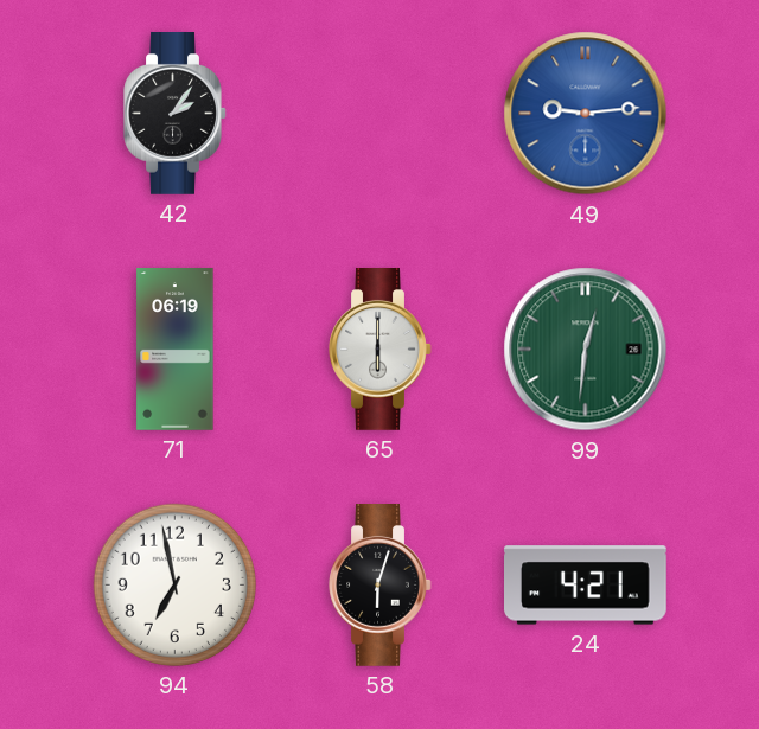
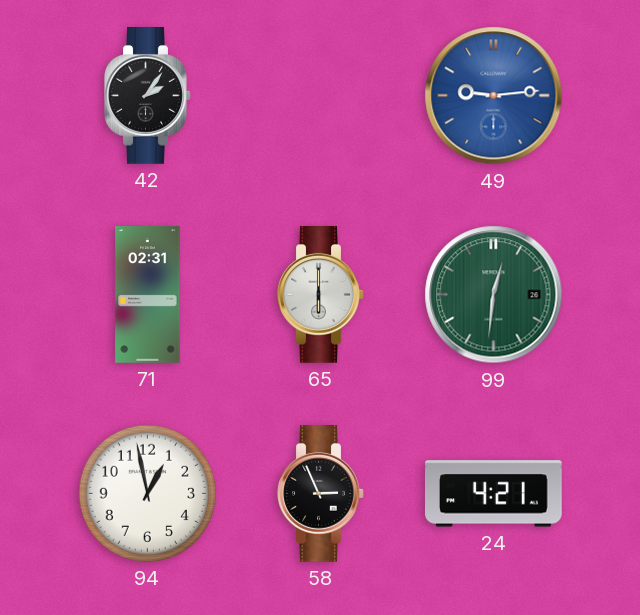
71: 06:19 -> 02:31 (148, 295)
94: 6:58 -> 12:58 (147, 493)
58: 6:03 -> 2:56 (321, 494)
